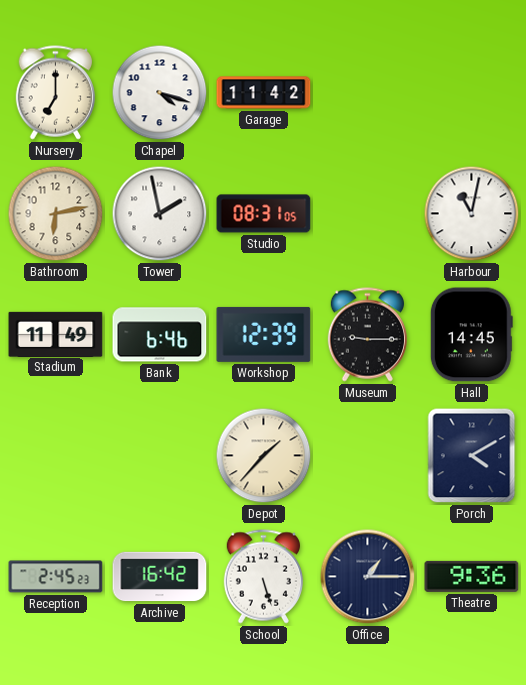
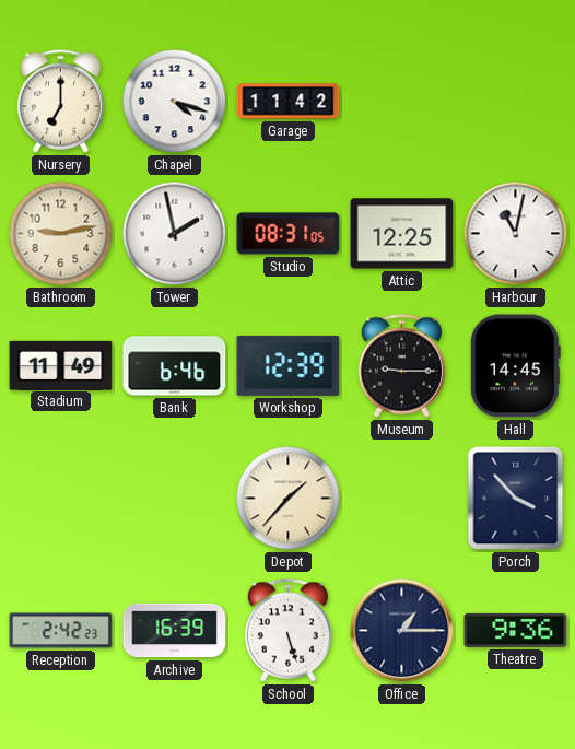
Bathroom: 6:13 -> 9:13 (61, 234)
Attic: none -> 12:25 (402, 234)
Porch: 4:10 -> 3:53 (516, 499)
Reception: 2:45 -> 2:42 (61, 631)
Archive: 16:42 -> 16:39 (175, 631)
